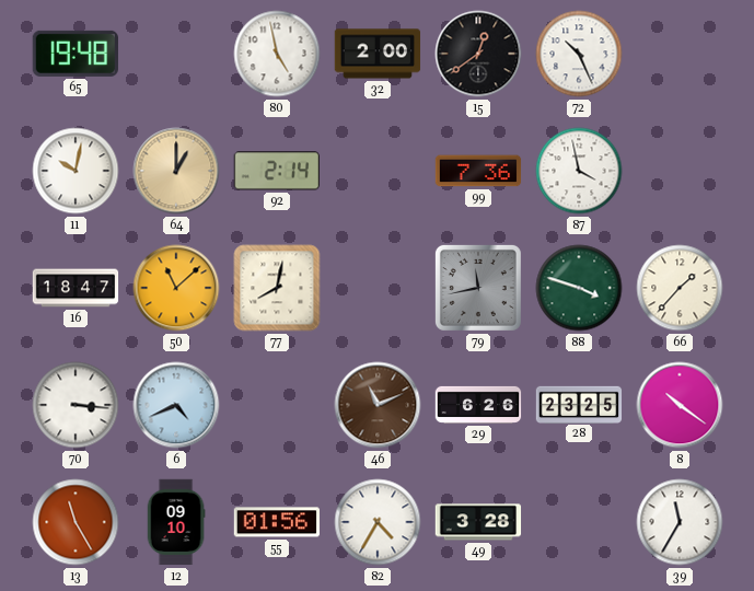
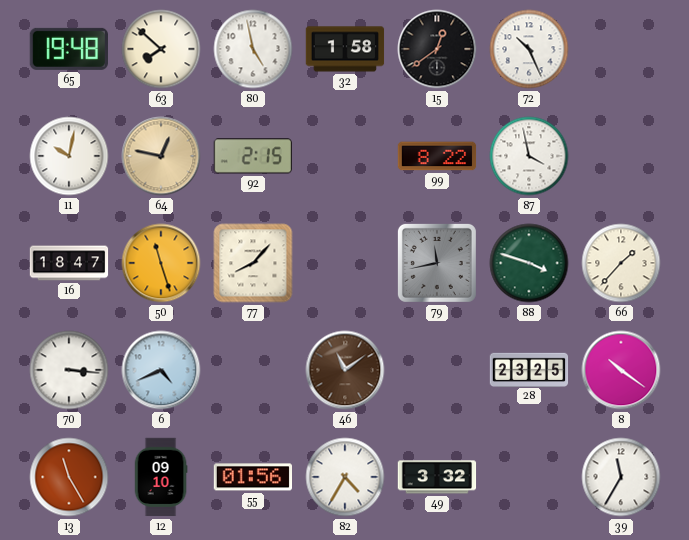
63: none -> 7:52 (161, 49)
32: 2:00 -> 1:58 (345, 49)
64: 1:00 -> 12:47 (161, 156)
92: 2:14 -> 2:15 (253, 156)
99: 7:36 -> 8:22 (437, 156)
50: 11:08 -> 11:27 (161, 263)
77: 8:02 -> 8:07 (253, 263)
46: 11:11 -> 11:09 (345, 370)
29: 6:26 -> none (478, 405)
49: 3:28 -> 3:32 (437, 477)
